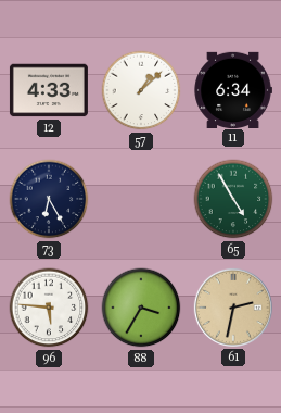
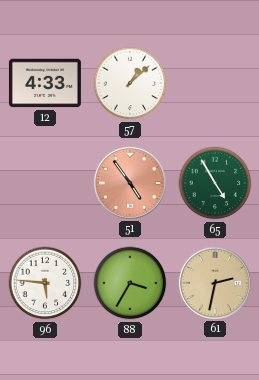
11: 6:34 -> none (233, 89)
73: 6:25 -> none (49, 199)
51: none -> 4:54 (130, 183)
